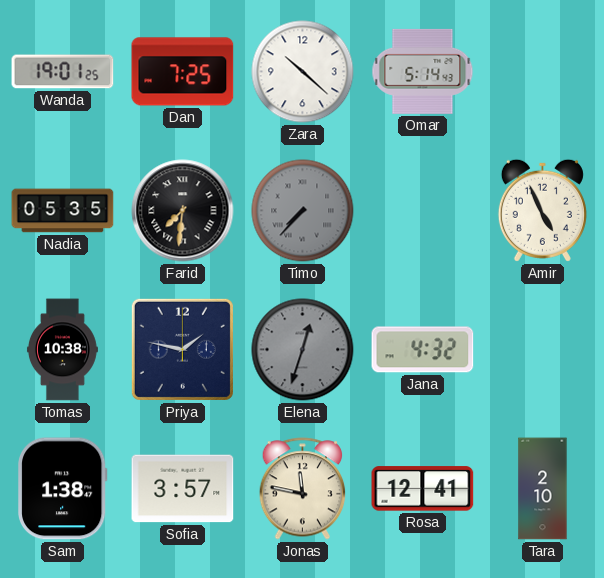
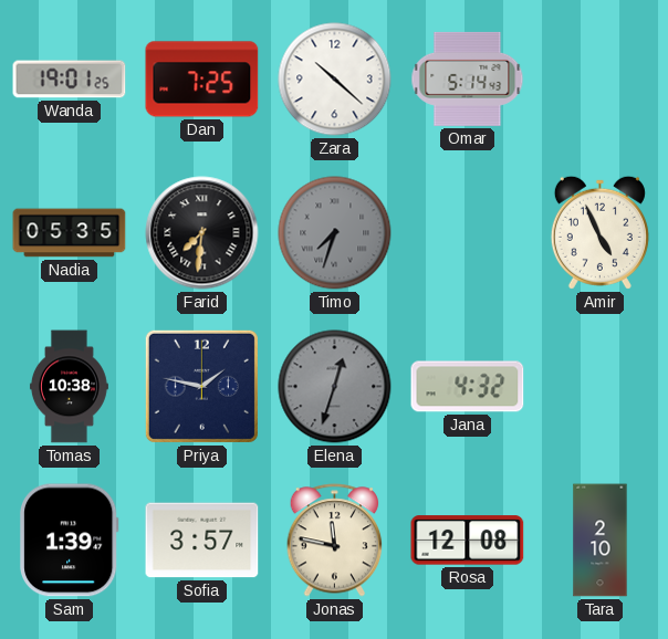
Timo: 7:37 -> 7:33 (335, 233)
Sam: 1:38 -> 1:39 (70, 541)
Rosa: 12:41 -> 12:08 (468, 541)
